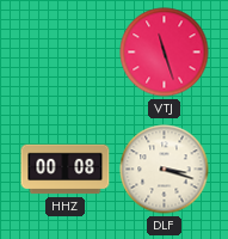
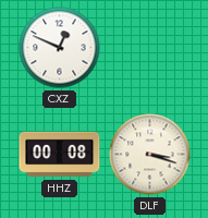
CXZ: none -> 12:49 (60, 48)
VTJ: 11:27 -> none (165, 53)
